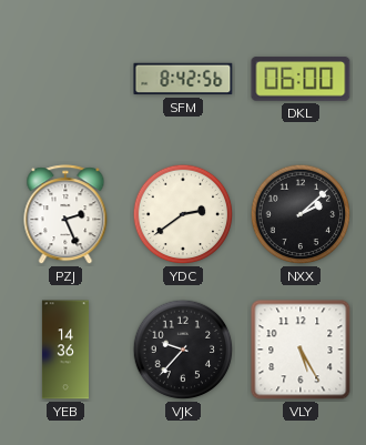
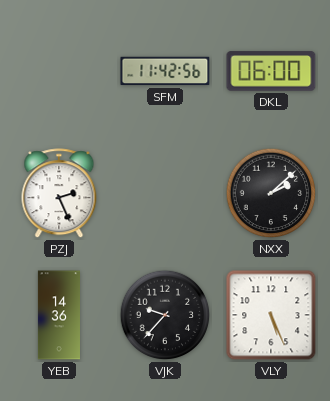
SFM: 8:42 -> 11:42 (165, 71)
YDC: 2:39 -> none (183, 214)
VLY: 5:25 -> 5:26 (271, 315)
